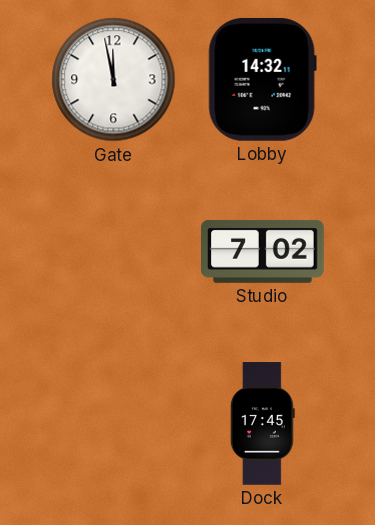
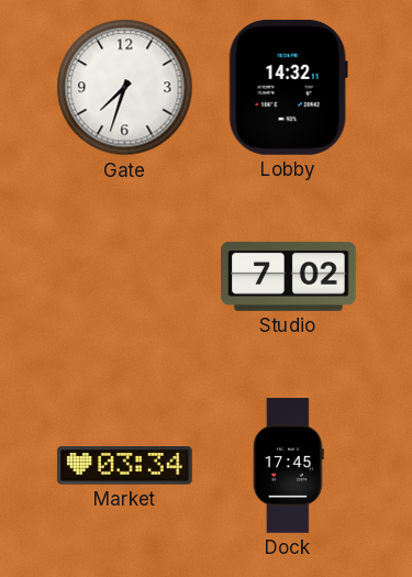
Gate: 11:58 -> 7:33 (125, 88)
Market: none -> 03:34 (124, 466)
